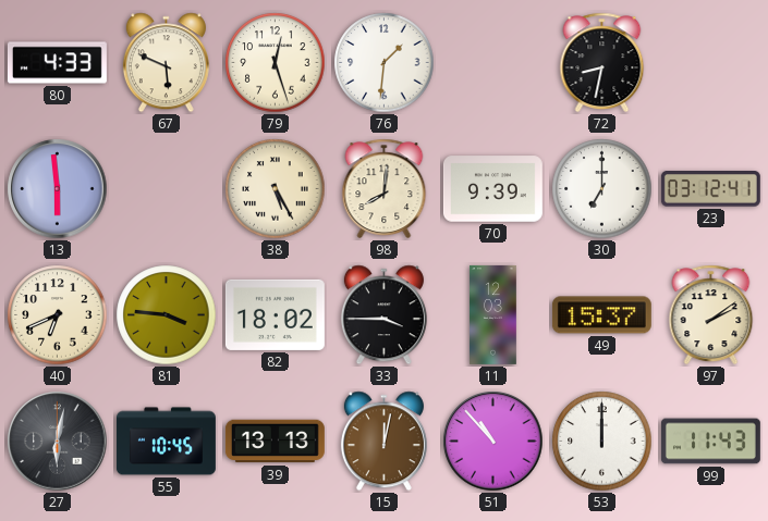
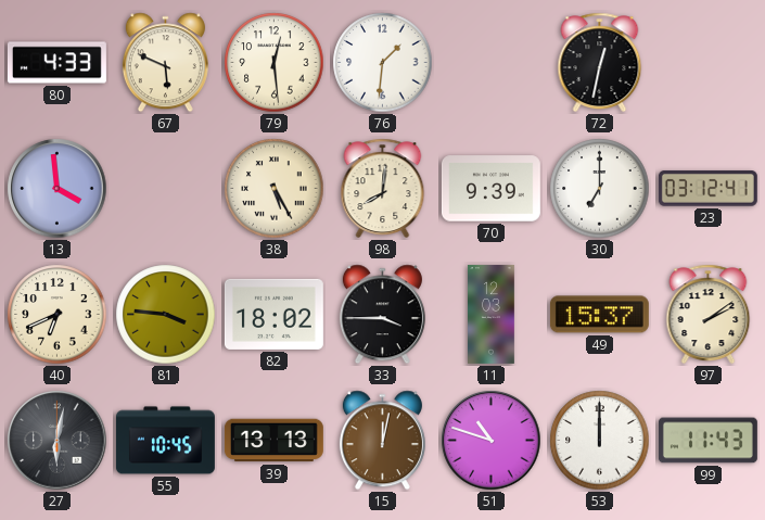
79: 12:27 -> 12:29 (275, 63)
72: 8:32 -> 12:32 (600, 63)
13: 5:59 -> 3:59 (58, 189)
51: 10:53 -> 10:48 (492, 441)
